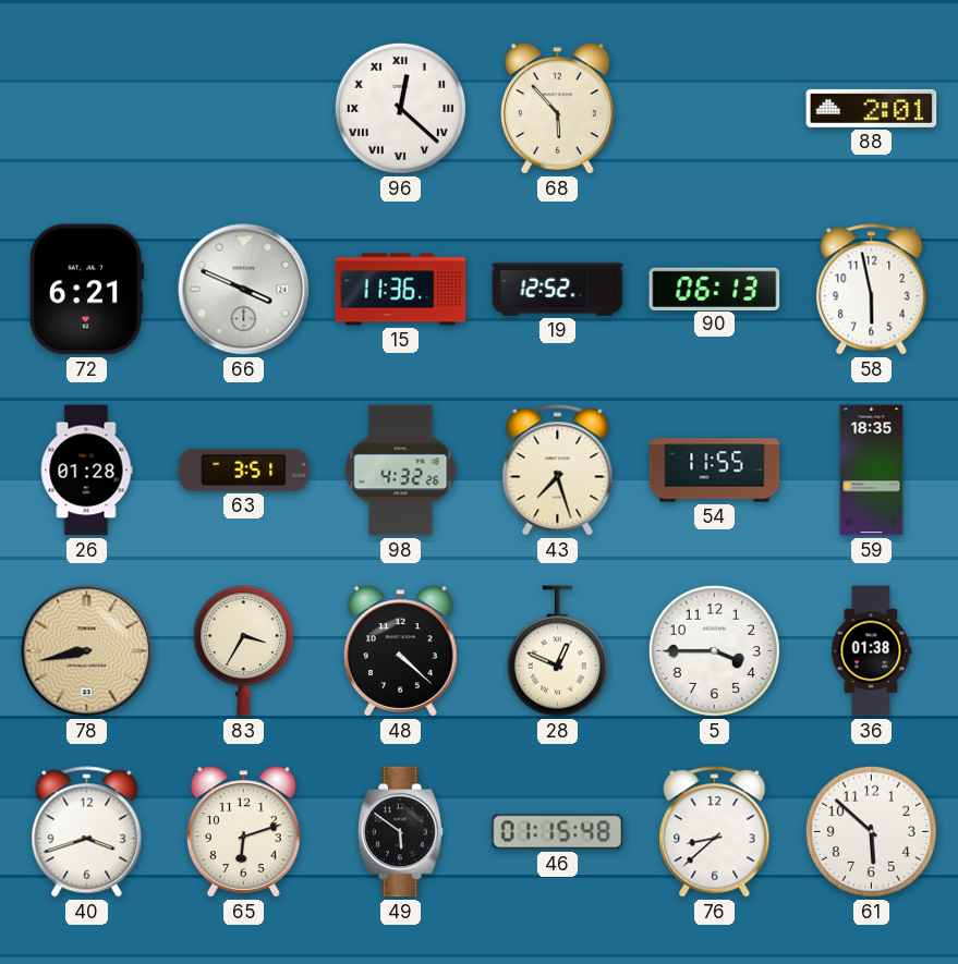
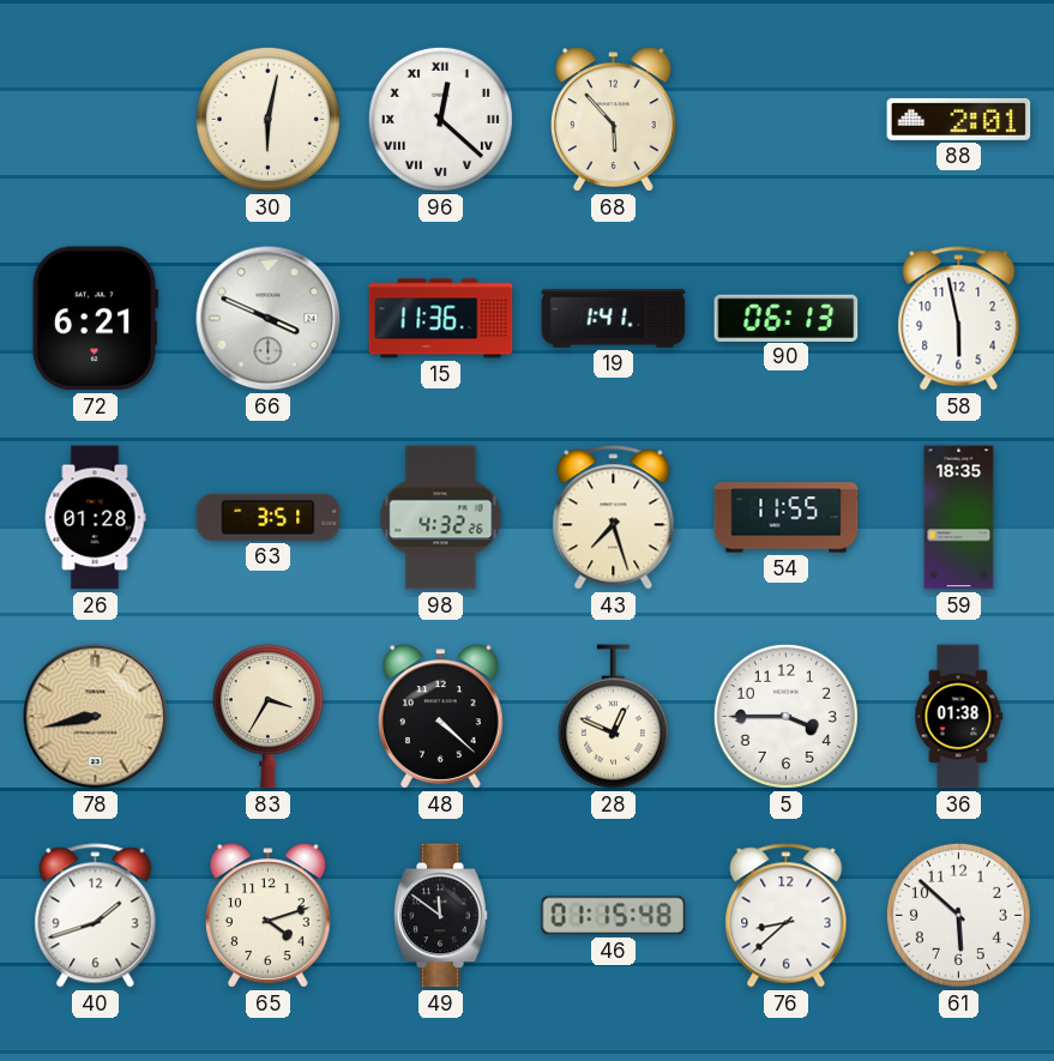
30: none -> 6:02 (267, 119)
19: 12:52 -> 1:41 (614, 319)
40: 3:42 -> 1:42 (96, 916)
65: 6:12 -> 4:12 (269, 916)
49: 5:51 -> 11:51 (441, 916)
